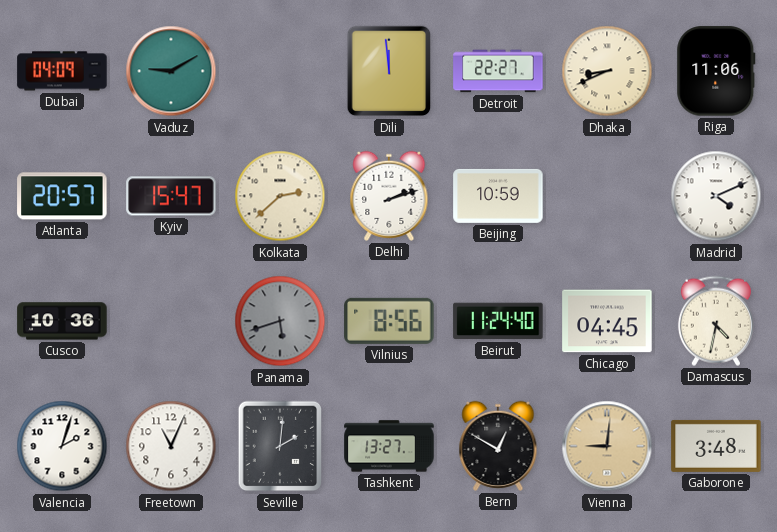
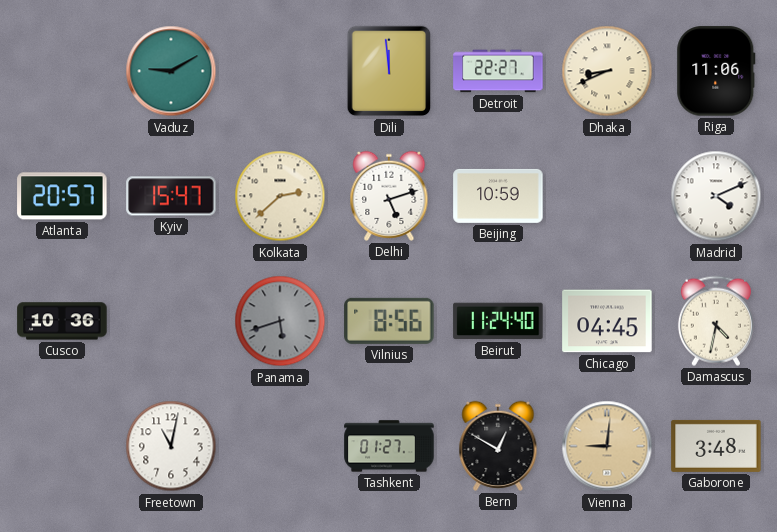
Dubai: 04:09 -> none (62, 71)
Delhi: 2:12 -> 5:12 (389, 196)
Valencia: 2:03 -> none (62, 446)
Freetown: 11:04 -> 11:02 (171, 446)
Seville: 2:01 -> none (280, 446)
Tashkent: 13:27 -> 01:27 (389, 446)
